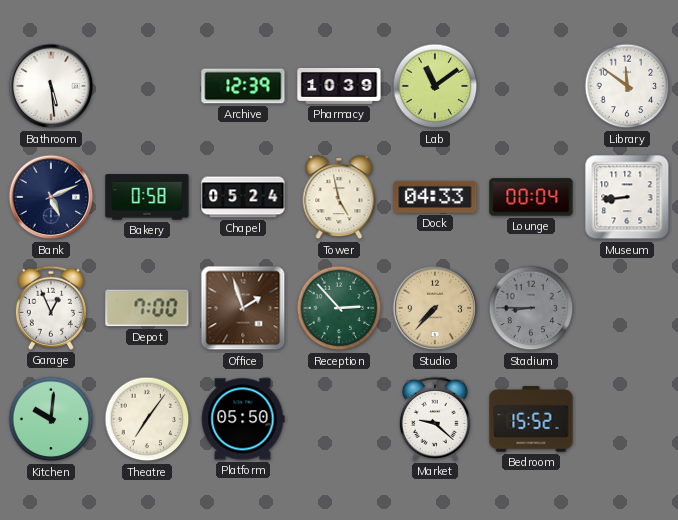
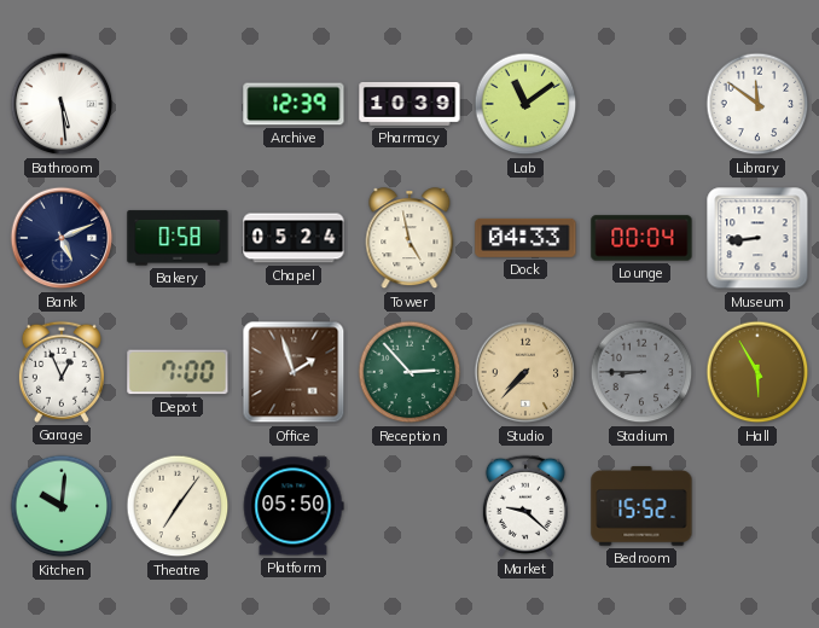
Hall: none -> 5:55 (757, 372)
